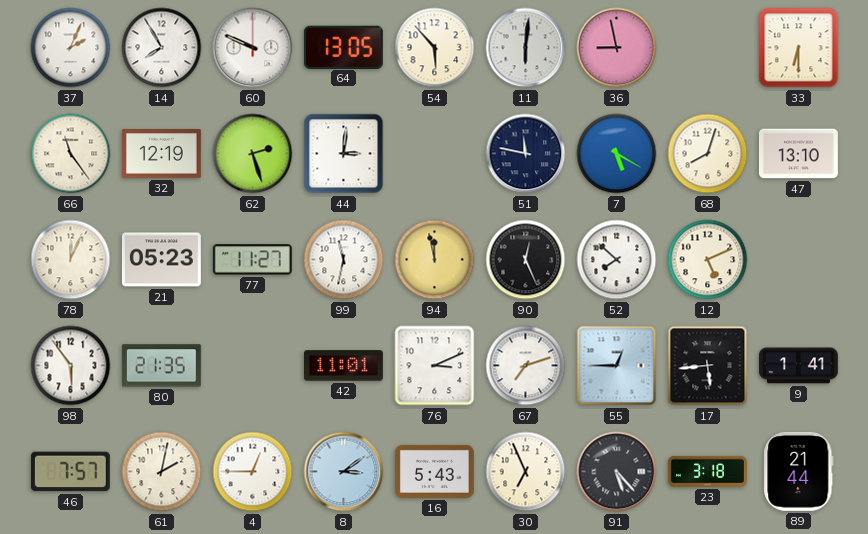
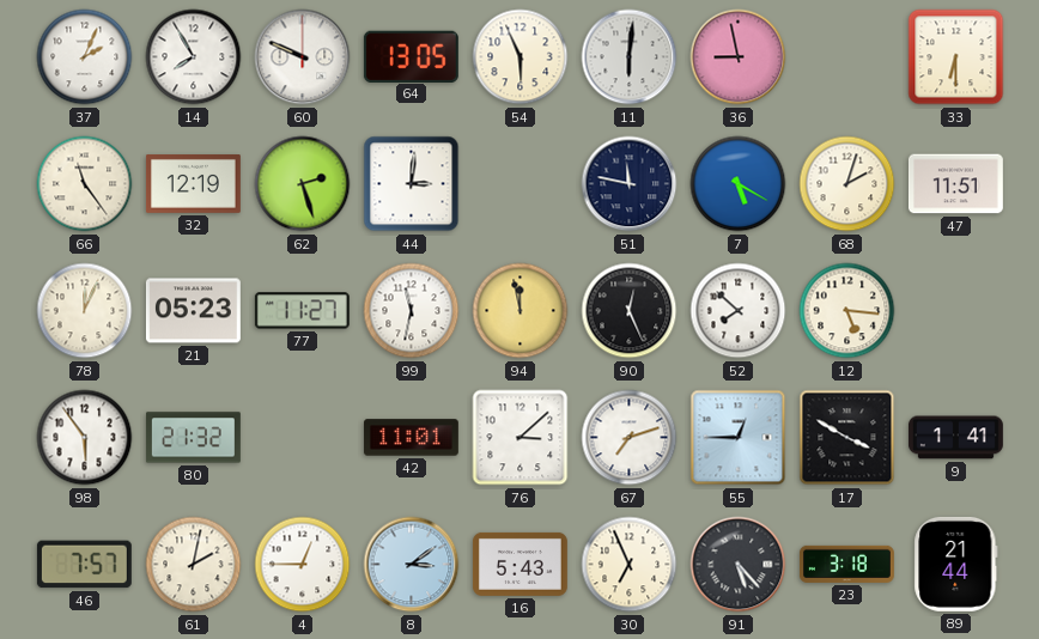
54: 5:53 -> 5:56 (521, 57)
68: 8:03 -> 2:03 (847, 184)
47: 13:10 -> 11:51 (955, 184)
12: 5:11 -> 5:16 (847, 311)
80: 21:35 -> 21:32 (193, 438)
76: 3:11 -> 3:08 (521, 438)
17: 5:44 -> 3:50 (847, 438)
